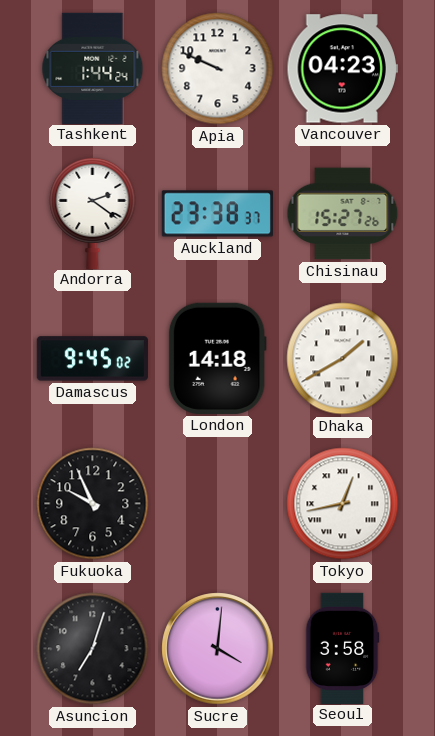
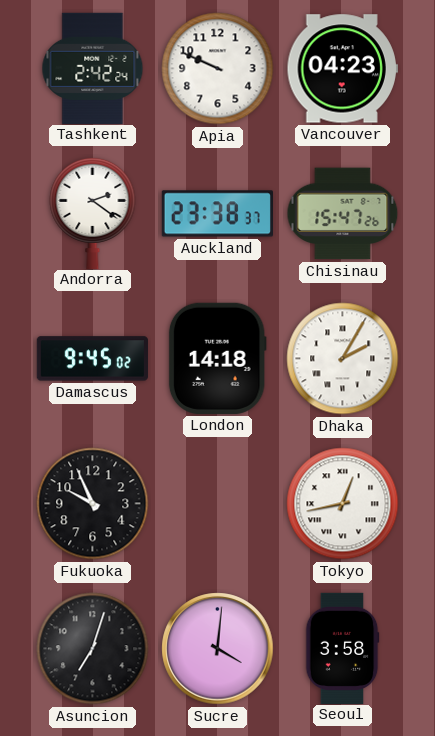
Tashkent: 1:44 -> 2:42 (93, 68)
Chisinau: 15:27 -> 15:47 (343, 214)
Dhaka: 1:40 -> 2:05 (343, 359)
